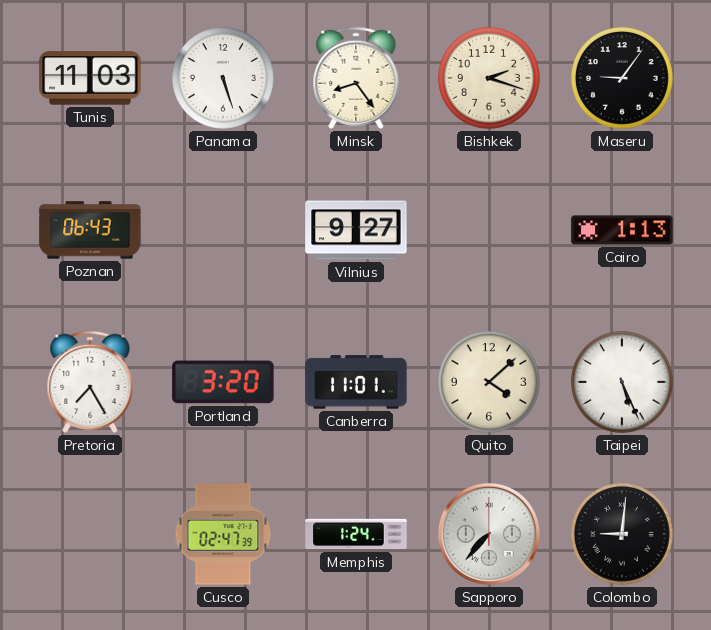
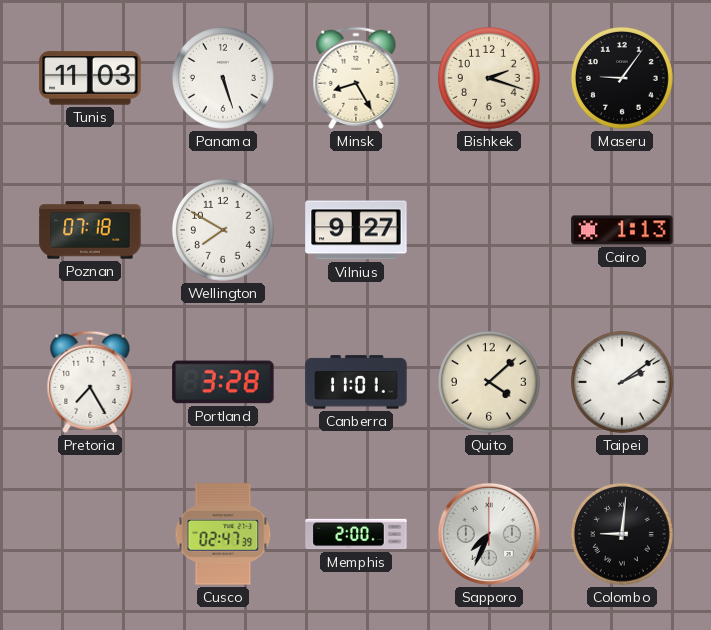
Minsk: 8:24 -> 8:25 (356, 78)
Poznan: 06:43 -> 07:18 (90, 230)
Wellington: none -> 7:50 (223, 230)
Portland: 3:20 -> 3:28 (223, 382)
Taipei: 5:26 -> 2:09 (622, 382)
Memphis: 1:24 -> 2:00 (356, 534)
Sapporo: 7:37 -> 7:34 (489, 534)
